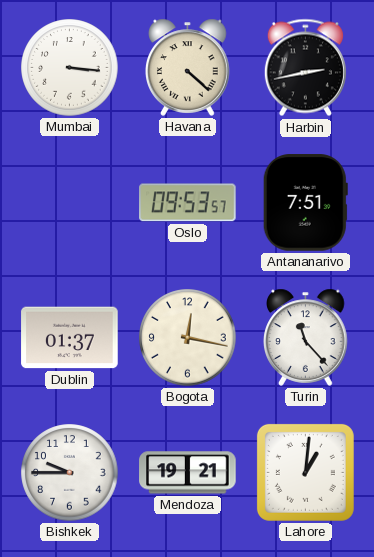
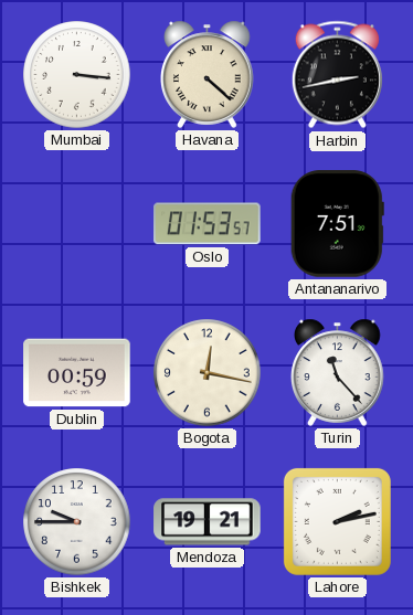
Oslo: 09:53 -> 01:53 (208, 224)
Dublin: 01:37 -> 00:59 (77, 373)
Lahore: 1:01 -> 2:13 (337, 521)
